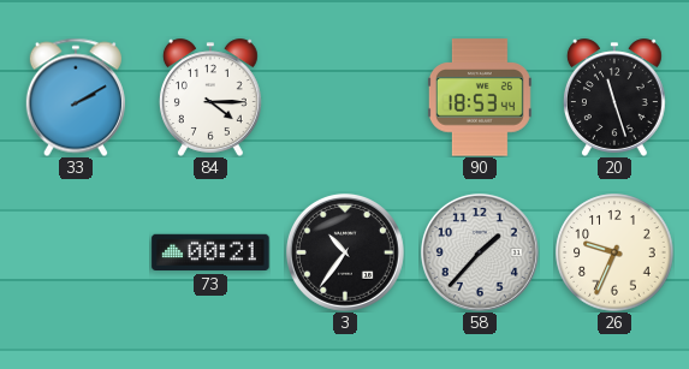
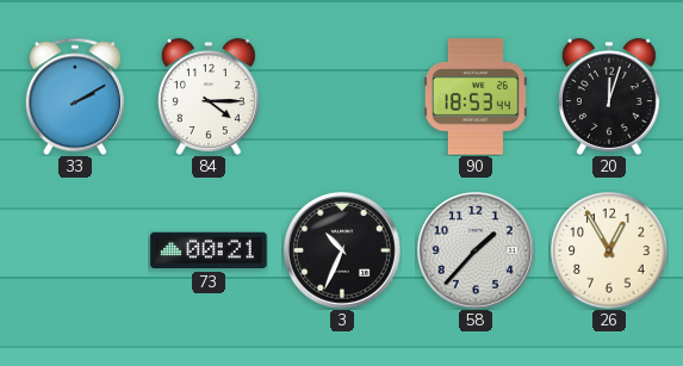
20: 11:27 -> 12:03 (609, 97)
3: 10:36 -> 10:34 (342, 250)
26: 9:34 -> 12:55 (609, 250)
